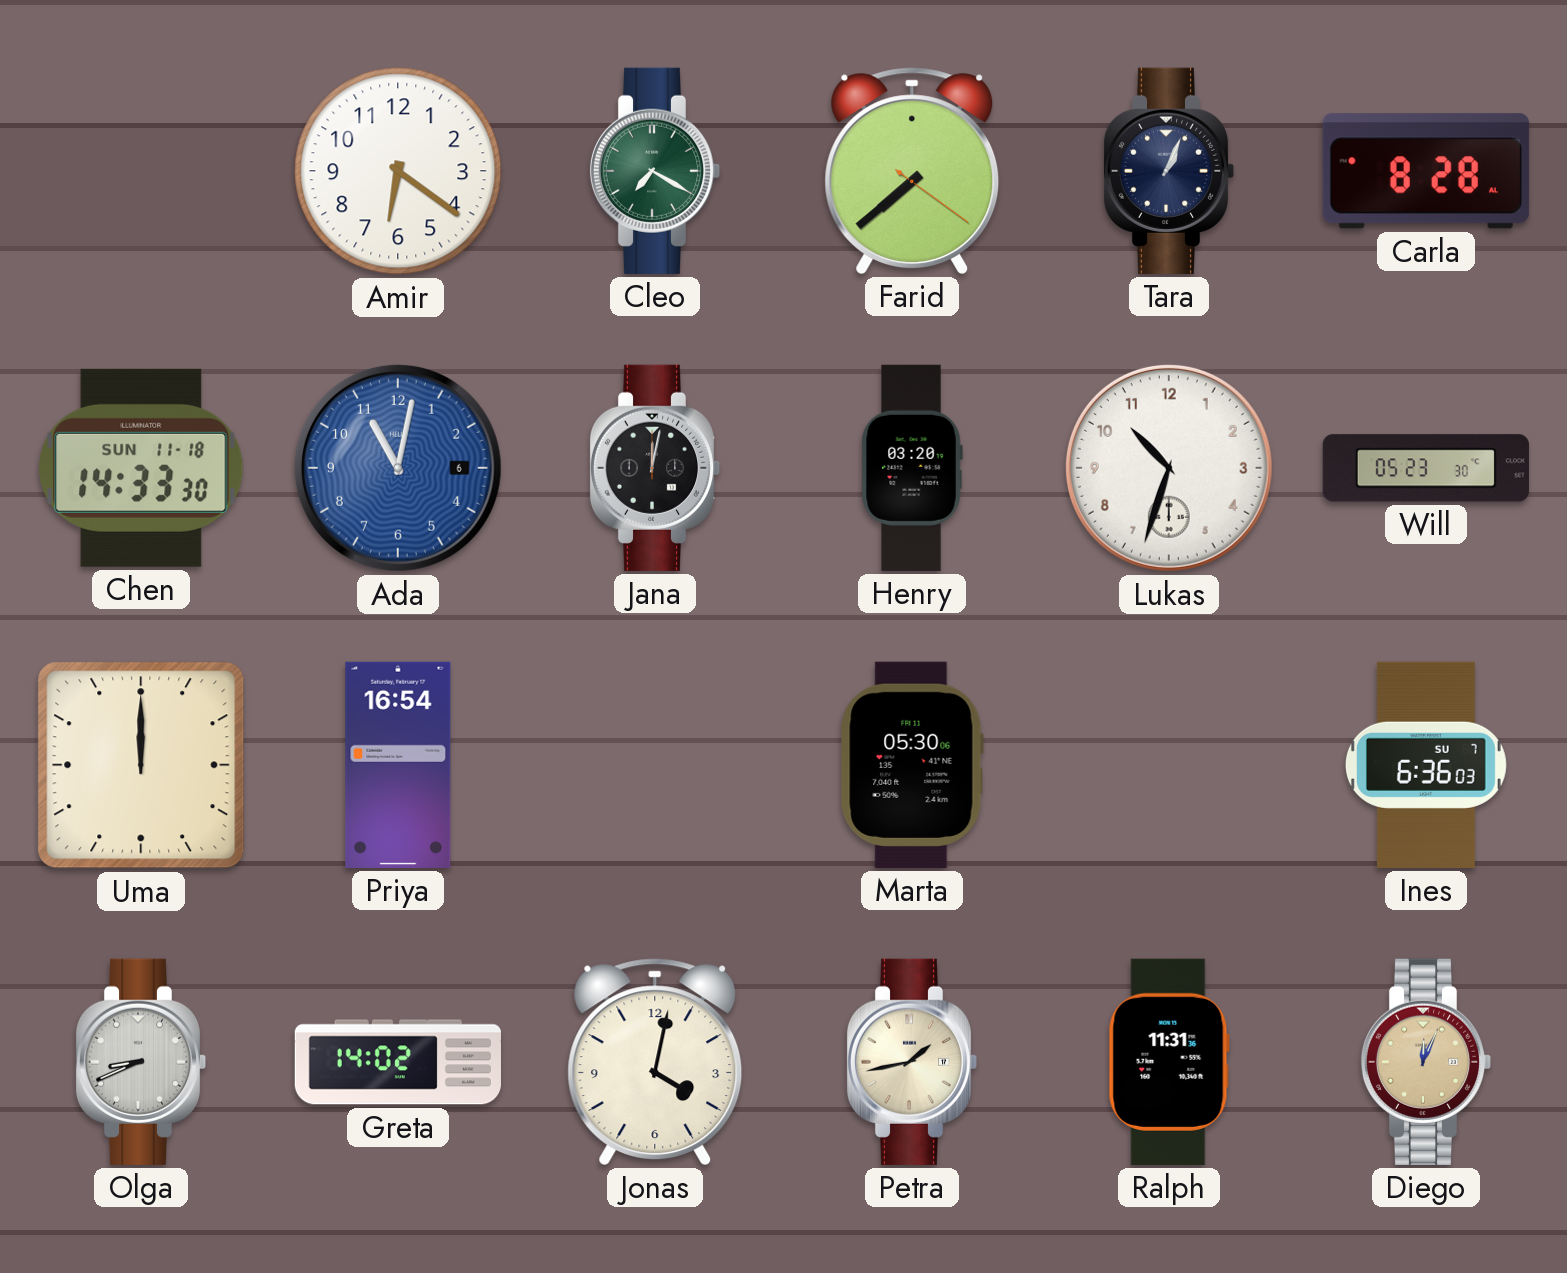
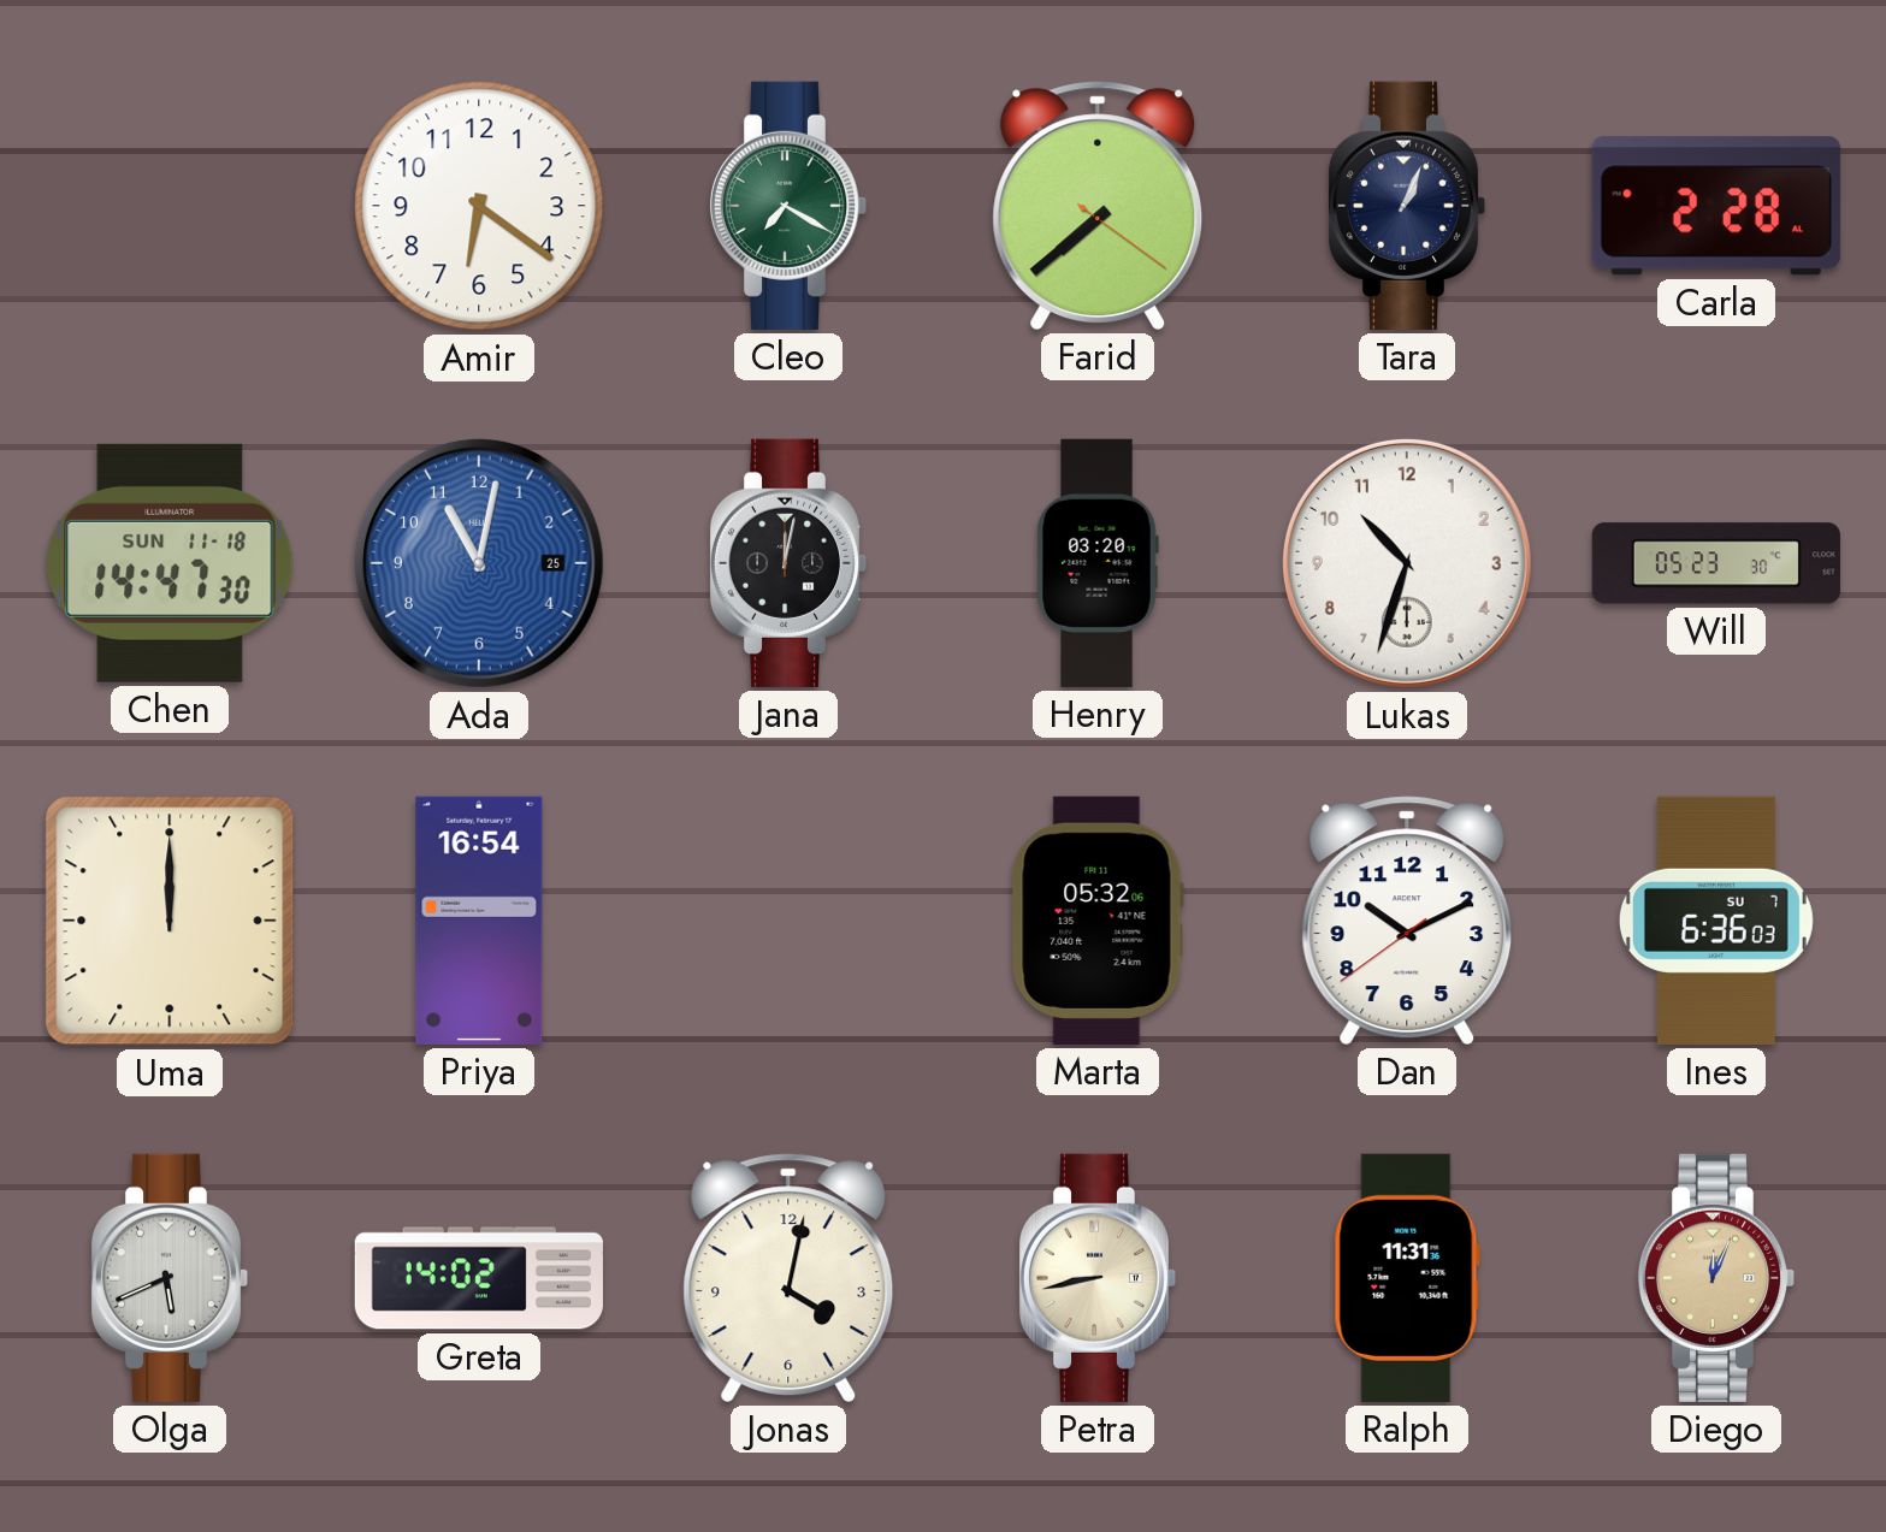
Carla: 8:28 -> 2:28 (1716, 206)
Chen: 14:33 -> 14:47 (170, 563)
Ada date: 6 -> 25 (479, 563)
Marta: 05:30 -> 05:32 (1098, 921)
Dan: none -> 10:10 (1407, 921)
Olga: 8:41 -> 5:41 (170, 1278)
Petra: 1:43 -> 8:43 (1098, 1278)
